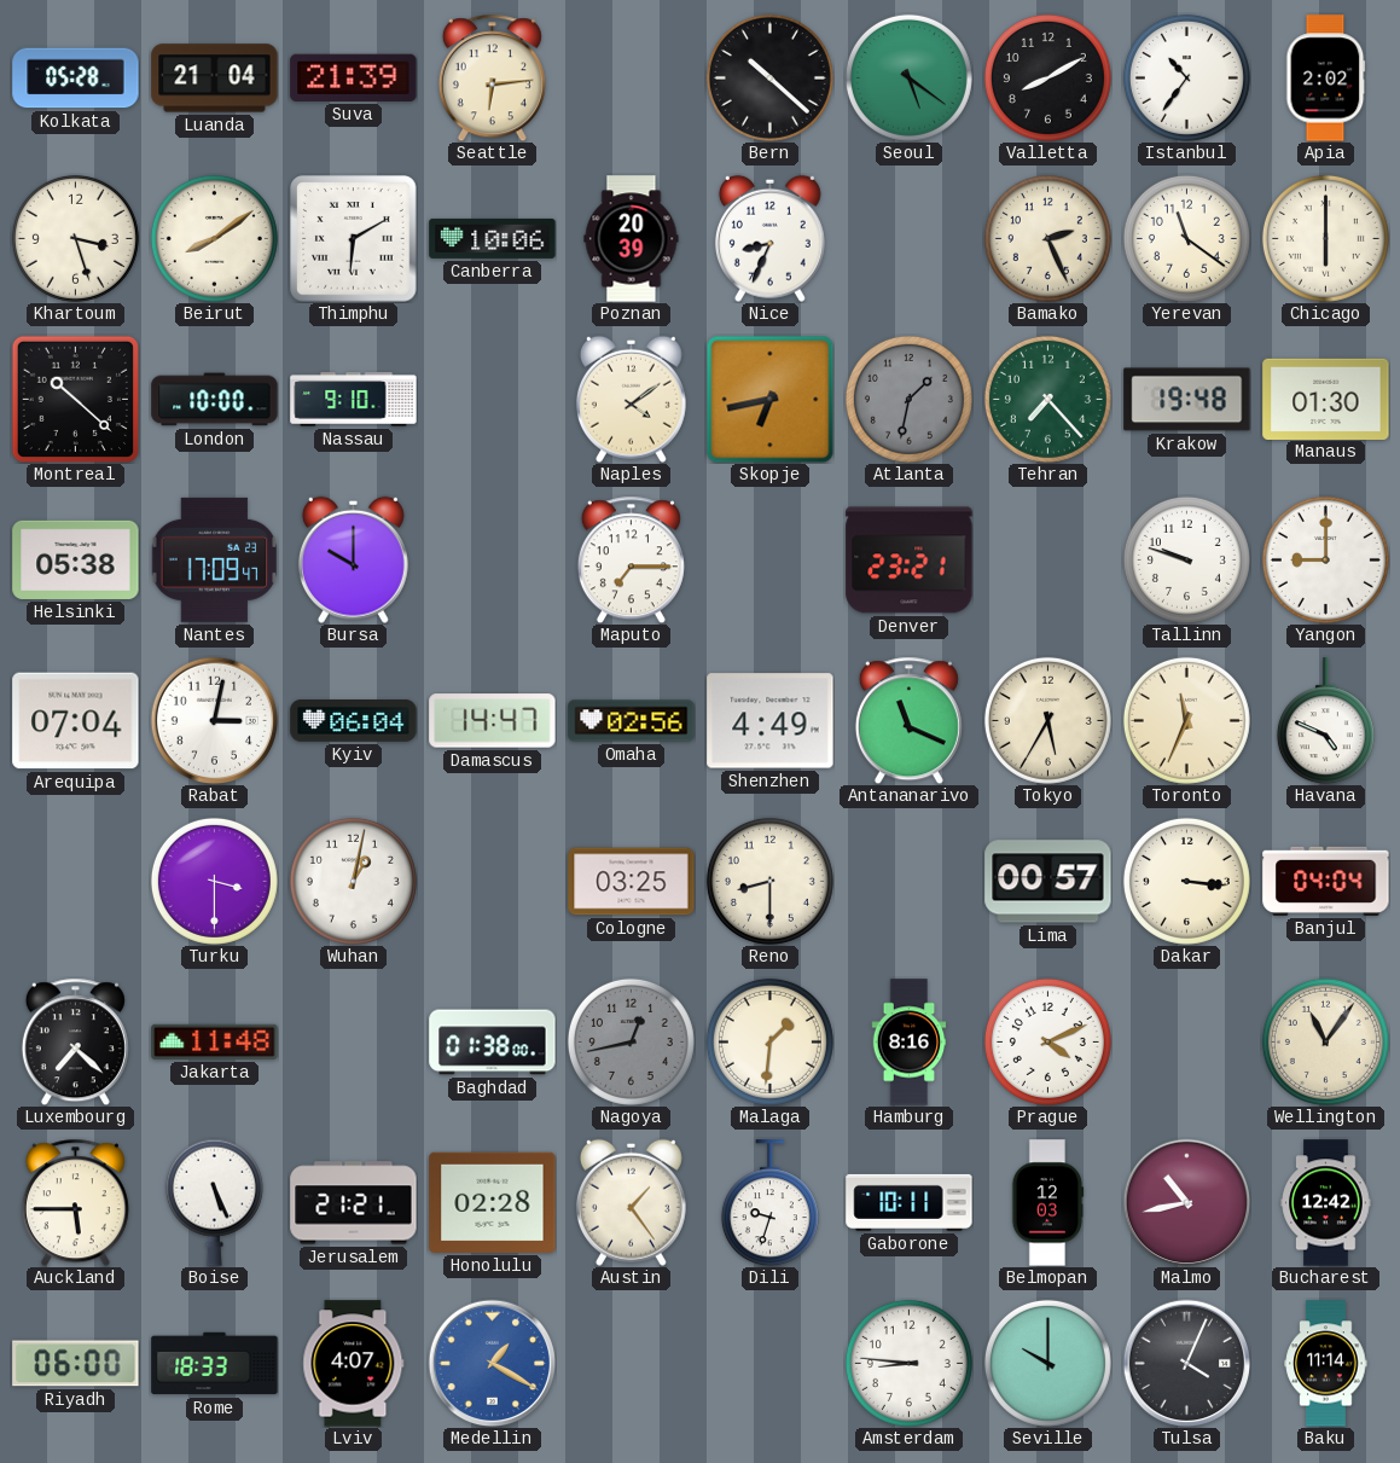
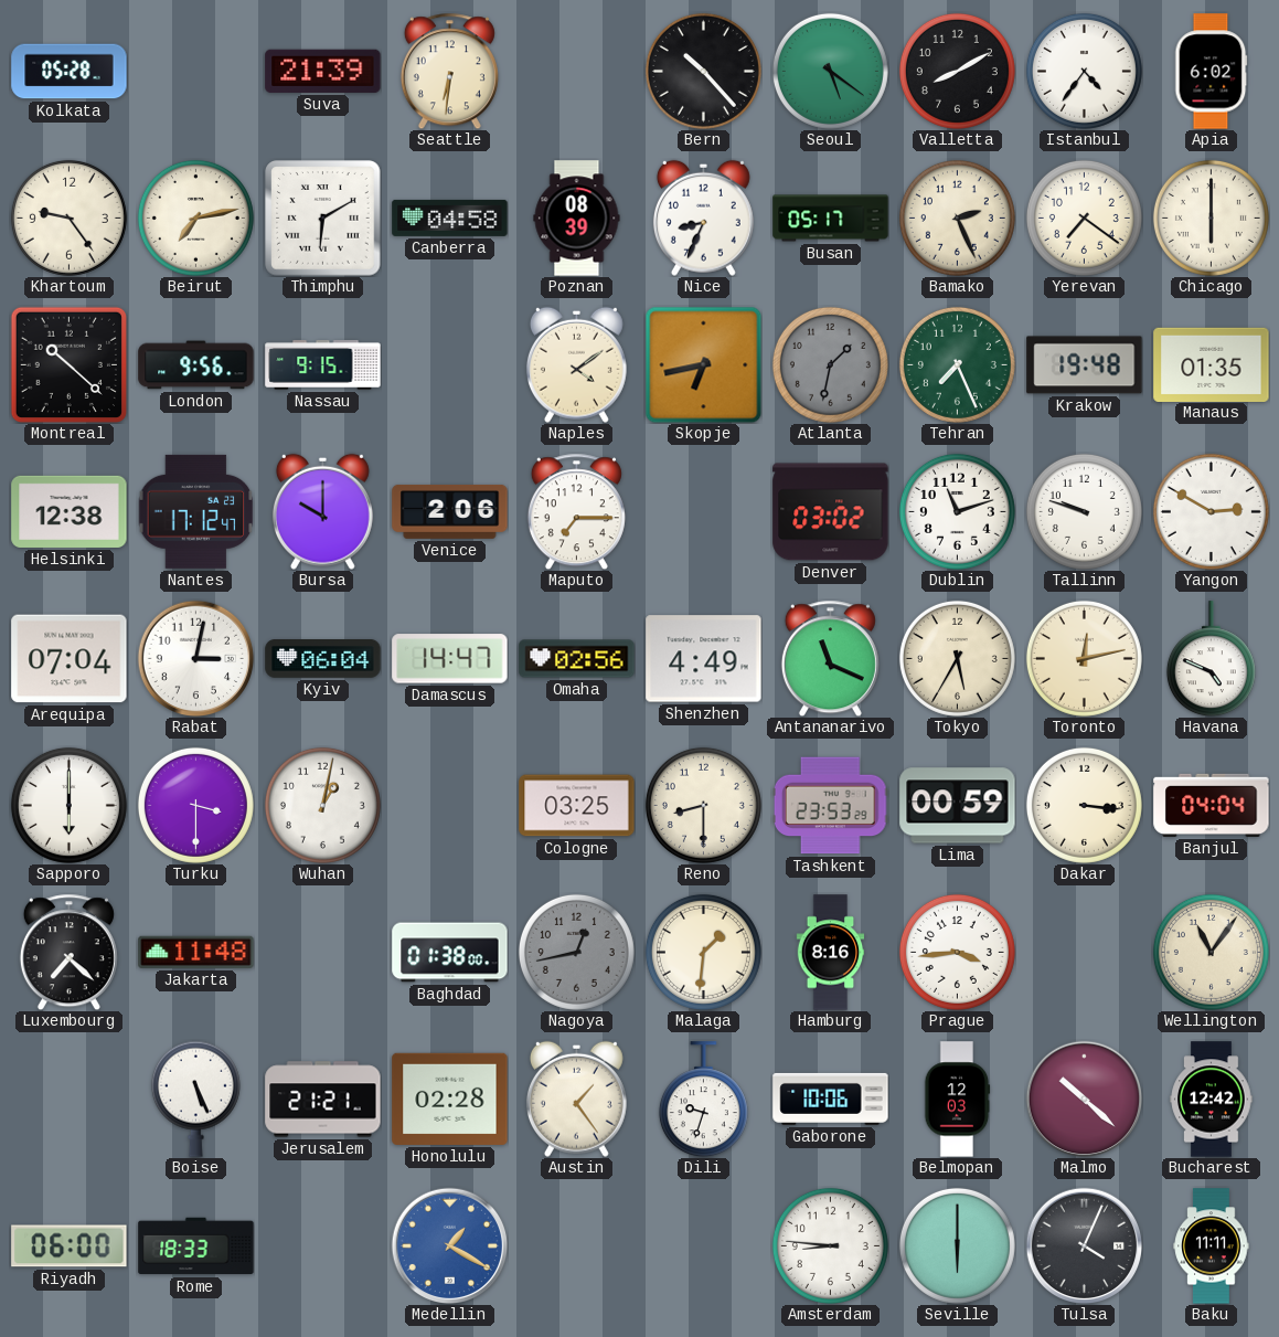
Luanda: 21:04 -> none (215, 79)
Seattle: 6:14 -> 6:31 (449, 71)
Bern: 10:22 -> 10:23 (703, 71)
Istanbul: 10:36 -> 4:36 (1084, 71)
Apia: 2:02 -> 6:02 (1212, 72)
Khartoum: 3:27 -> 9:24 (68, 217)
Beirut: 8:09 -> 7:13 (195, 217)
Canberra: 10:06 -> 04:58 (450, 217)
Poznan: 20:39 -> 08:39 (577, 219)
Busan: none -> 05:17 (831, 219)
Yerevan: 11:21 -> 7:21 (1084, 217)
London: 10:00 -> 9:56 (196, 365)
Nassau: 9:10 -> 9:15 (323, 365)
Tehran: 7:23 -> 7:26 (957, 364)
Manaus: 01:30 -> 01:35 (1212, 364)
Helsinki: 05:38 -> 12:38 (70, 511)
Nantes: 17:09 -> 17:12 (195, 511)
Venice: none -> 2:06 (450, 511)
Denver: 23:21 -> 03:02 (831, 512)
Dublin: none -> 11:12 (957, 511)
Yangon: 9:00 -> 2:50 (1211, 511)
Toronto: 11:34 -> 12:13 (1084, 658)
Sapporo: none -> 6:00 (68, 805)
Tashkent: none -> 23:53 (830, 806)
Lima: 00:57 -> 00:59 (958, 806)
Prague: 4:11 -> 3:44 (957, 952)
Auckland: 5:45 -> none (75, 1202)
Gaborone: 10:11 -> 10:06 (831, 1099)
Malmo: 10:43 -> 10:22 (1084, 1099)
Lviv: 4:07 -> none (354, 1364)
Seville: 10:00 -> 6:00 (957, 1245)
Baku: 11:14 -> 11:11 (1212, 1246)
